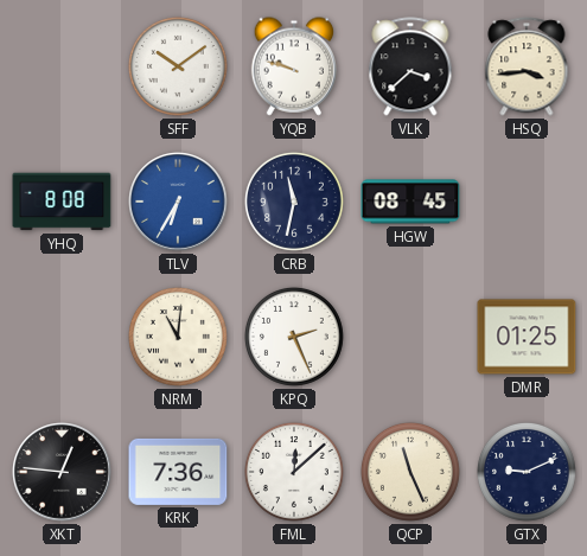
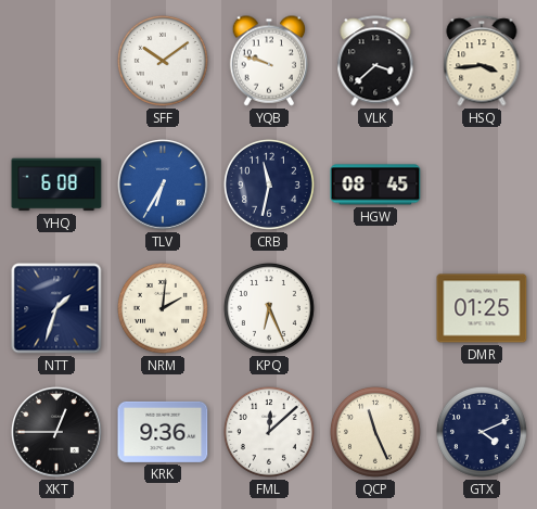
YHQ: 8:08 -> 6:08 (56, 184)
NTT: none -> 1:33 (56, 308)
NRM: 11:01 -> 2:01 (163, 308)
KPQ: 2:26 -> 6:26 (269, 308)
XKT: 12:46 -> 12:45 (56, 432)
KRK: 7:36 -> 9:36 (163, 432)
GTX: 9:11 -> 4:11 (482, 432)
